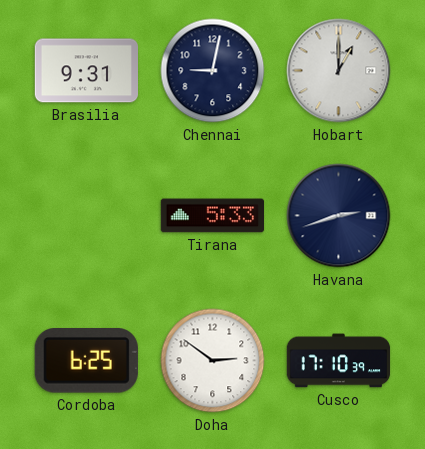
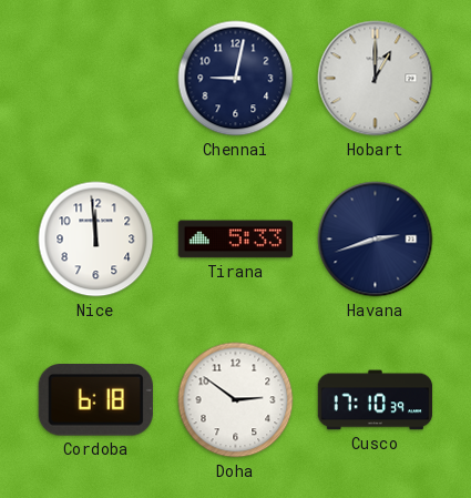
Brasilia: 9:31 -> none (86, 71)
Nice: none -> 11:59 (96, 240)
Cordoba: 6:25 -> 6:18 (95, 400)
